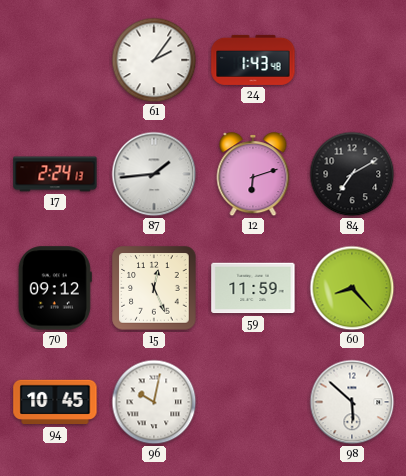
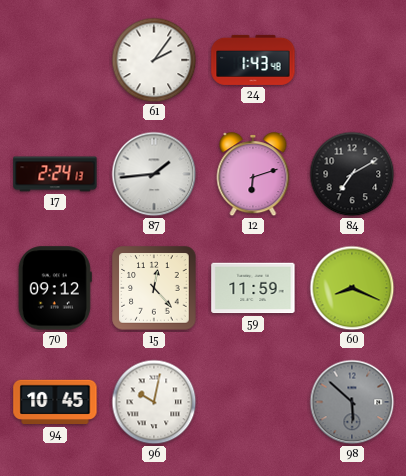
15: 12:26 -> 12:23 (154, 288)
60: 8:23 -> 8:19 (352, 288)
98 dial: white -> grey (352, 402)
